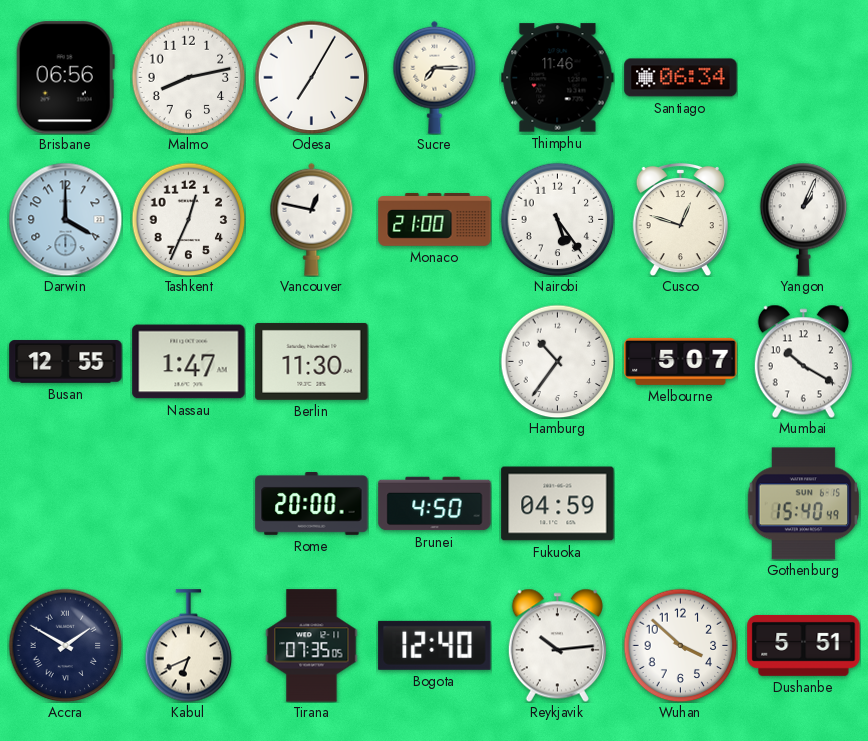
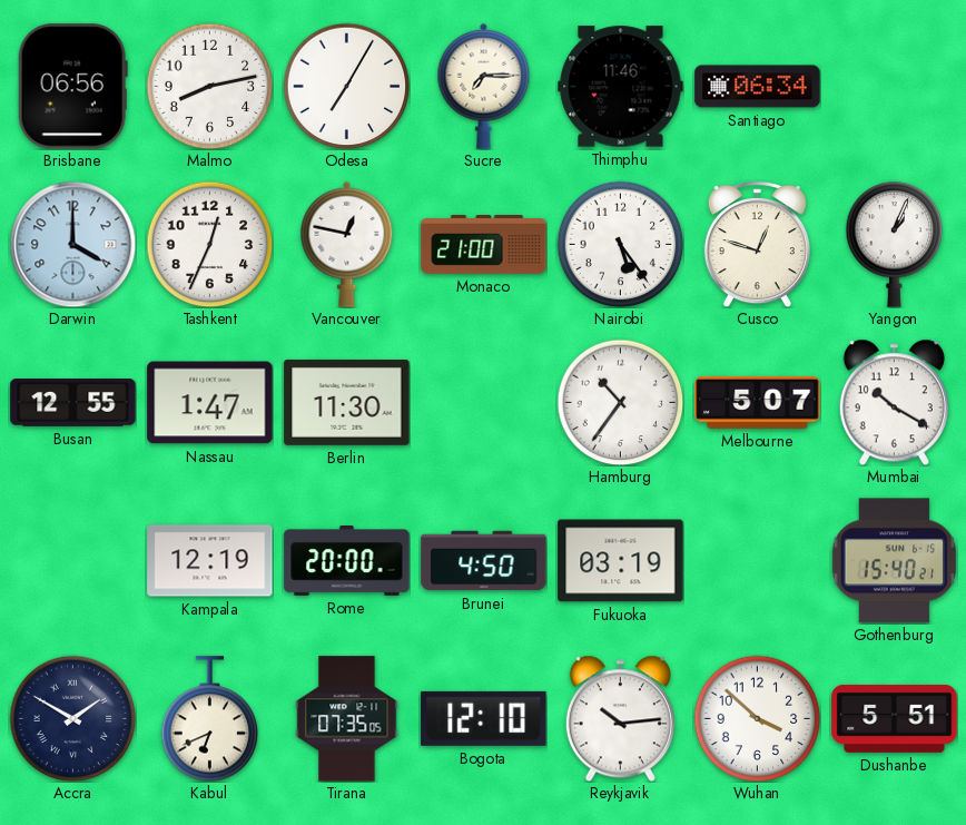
Kampala: none -> 12:19 (210, 561)
Fukuoka: 04:59 -> 03:19 (621, 561)
Gothenburg: 15:40:49 -> 15:40:21 (894, 561)
Bogota: 12:40 -> 12:10 (484, 718)
